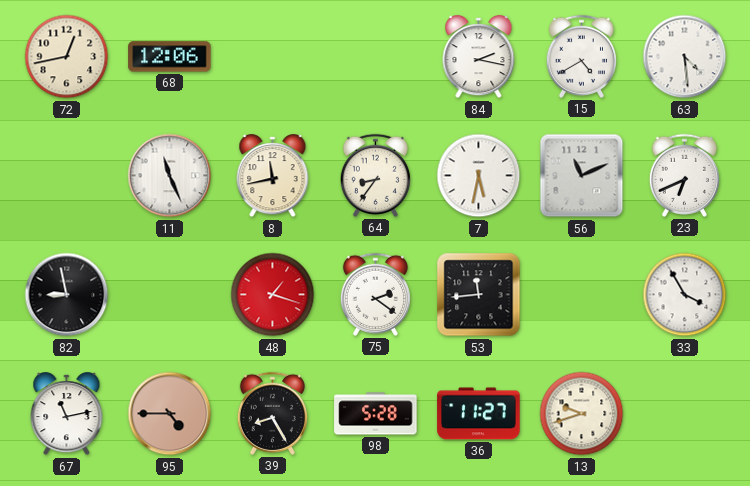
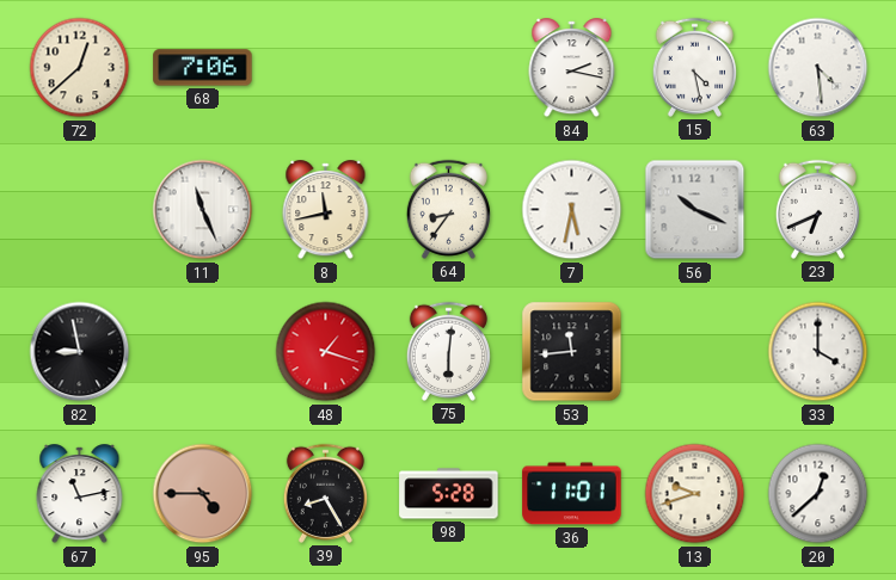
72: 12:43 -> 12:38 (80, 68)
68: 12:06 -> 7:06 (203, 68)
15: 4:40 -> 4:28 (694, 67)
56: 11:11 -> 10:19 (695, 210)
75: 2:21 -> 6:01 (448, 351)
33: 3:55 -> 4:00 (818, 352)
36: 11:27 -> 11:01 (572, 494)
20: none -> 12:38 (818, 494)
